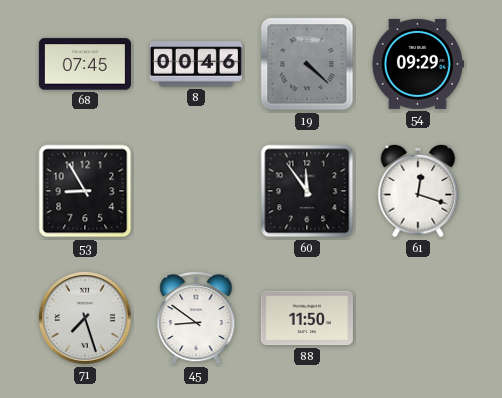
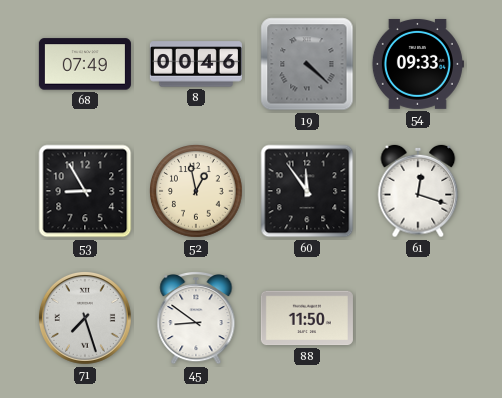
68: 07:45 -> 07:49 (85, 64)
54: 09:29 -> 09:33 (417, 64)
52: none -> 12:58 (197, 192)
